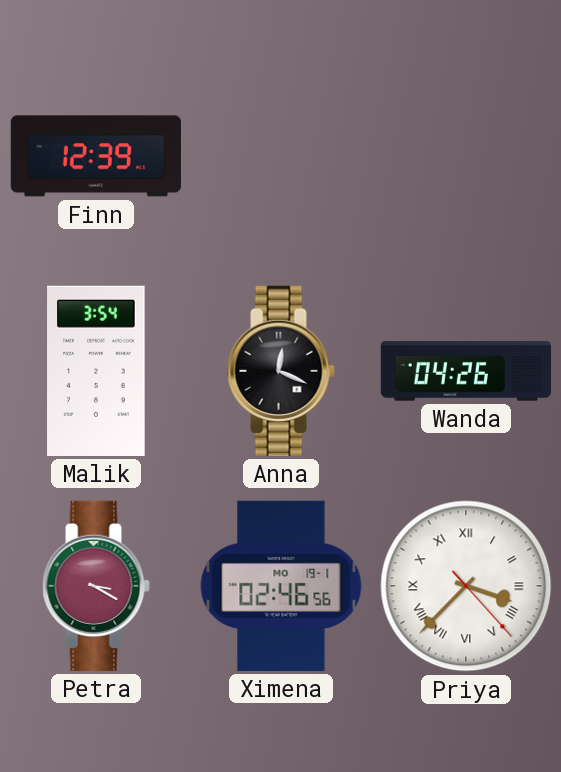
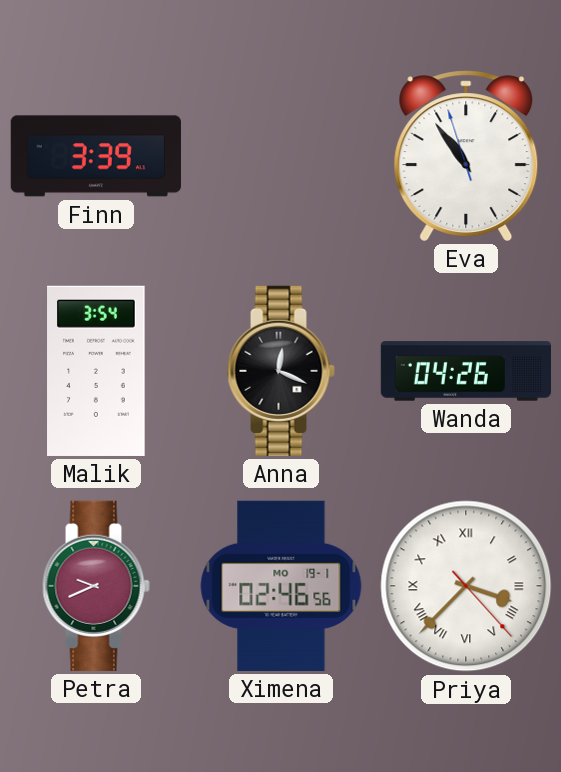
Finn: 12:39 -> 3:39 (96, 156)
Eva: none -> 10:53 (466, 156)
Petra: 3:20 -> 9:41 (96, 586)
